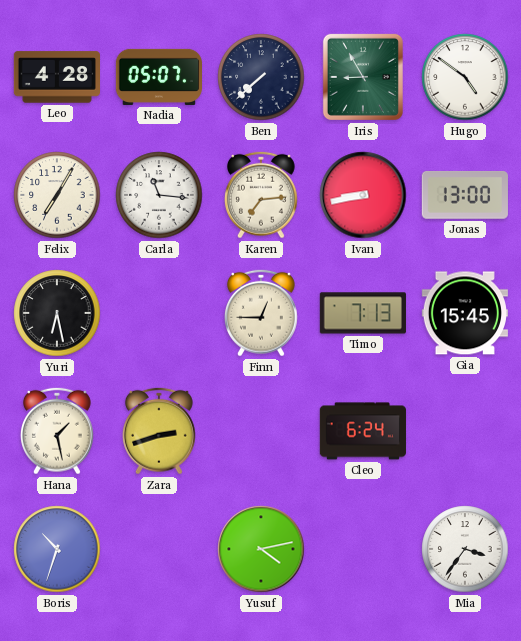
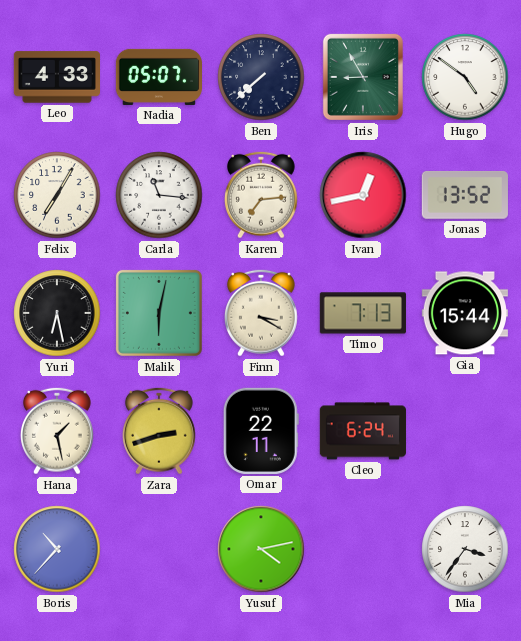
Leo: 4:28 -> 4:33 (56, 77)
Ivan: 8:43 -> 12:43 (363, 195)
Jonas: 13:00 -> 13:52 (465, 195)
Malik: none -> 6:02 (159, 313)
Finn: 12:45 -> 3:20 (261, 313)
Gia: 15:45 -> 15:44 (465, 313)
Omar: none -> 22:11 (261, 431)
Boris: 10:33 -> 10:37 (57, 549)
